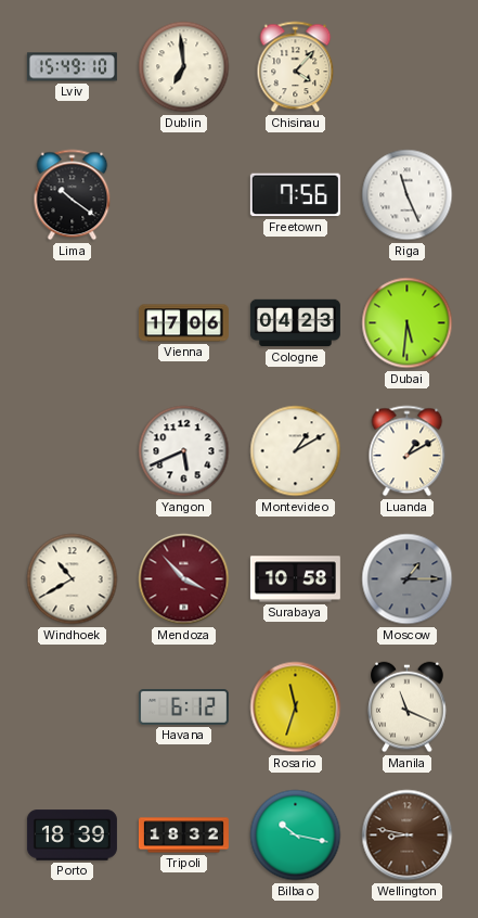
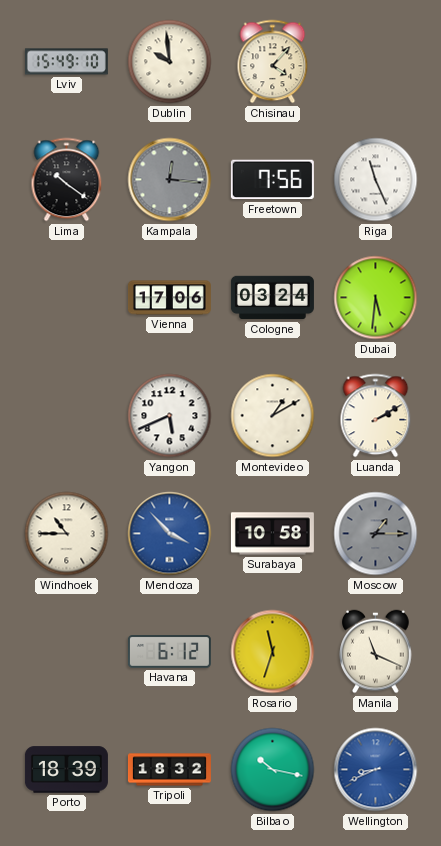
Dublin: 6:59 -> 9:59 (170, 62)
Kampala: none -> 12:16 (170, 180)
Cologne: 04:23 -> 03:24 (272, 298)
Luanda: 1:10 -> 2:10 (376, 416)
Windhoek: 10:40 -> 10:45 (67, 534)
Mendoza dial: burgundy -> blue (170, 534)
Wellington: 8:47 -> 8:41 (376, 770)
Wellington dial: brown -> blue (376, 770)
